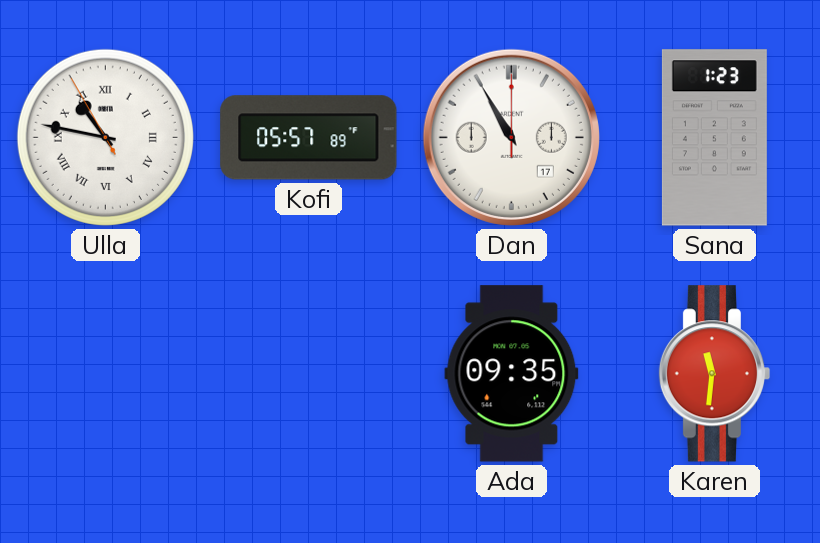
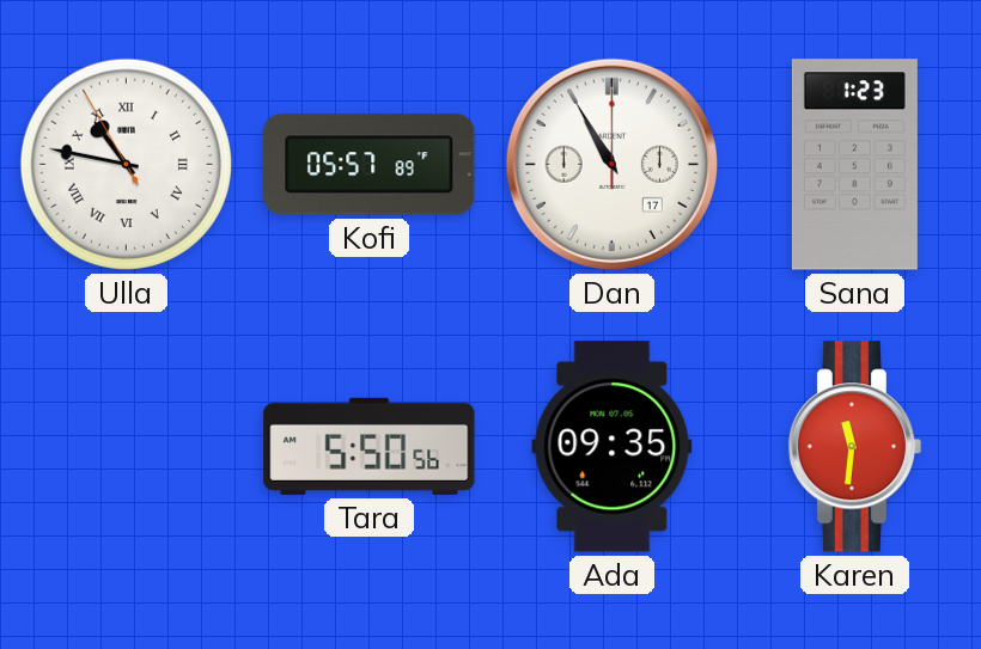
Tara: none -> 5:50 (370, 446)
